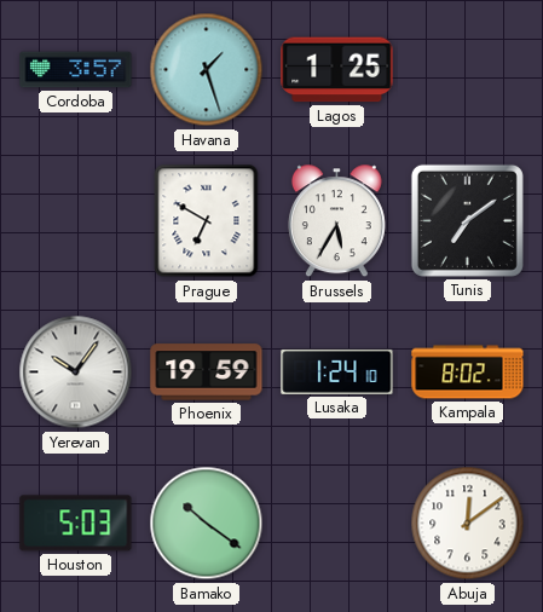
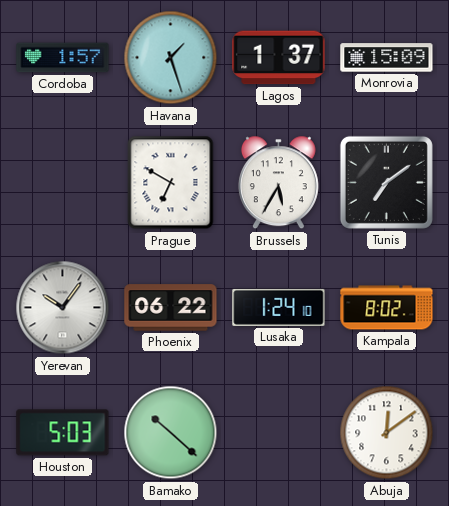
Cordoba: 3:57 -> 1:57 (63, 58)
Lagos: 1:25 -> 1:37 (279, 58)
Monrovia: none -> 15:09 (387, 58)
Phoenix: 19:59 -> 06:22 (171, 308)
Bamako: 10:21 -> 10:22 (171, 433)
